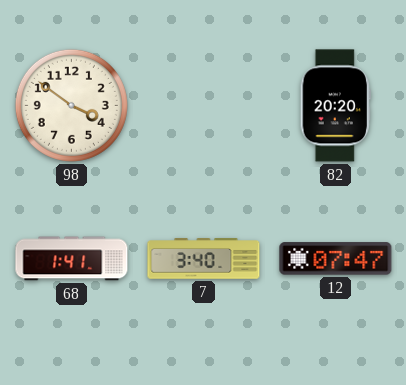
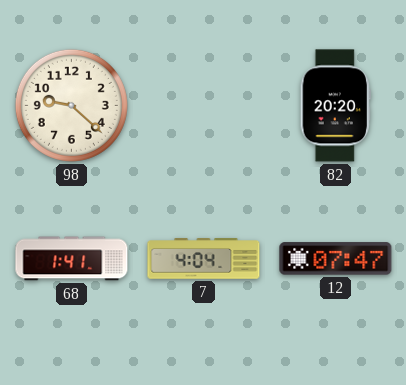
98: 3:51 -> 9:22 (71, 105)
7: 3:40 -> 4:04 (204, 259)
